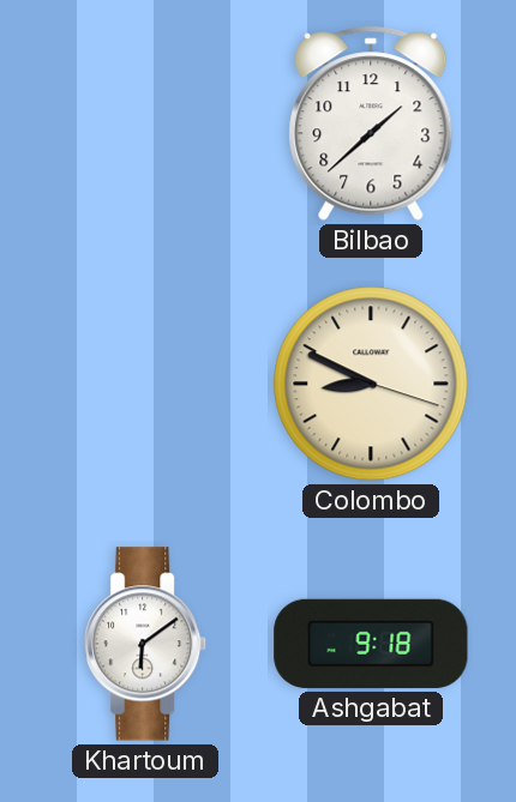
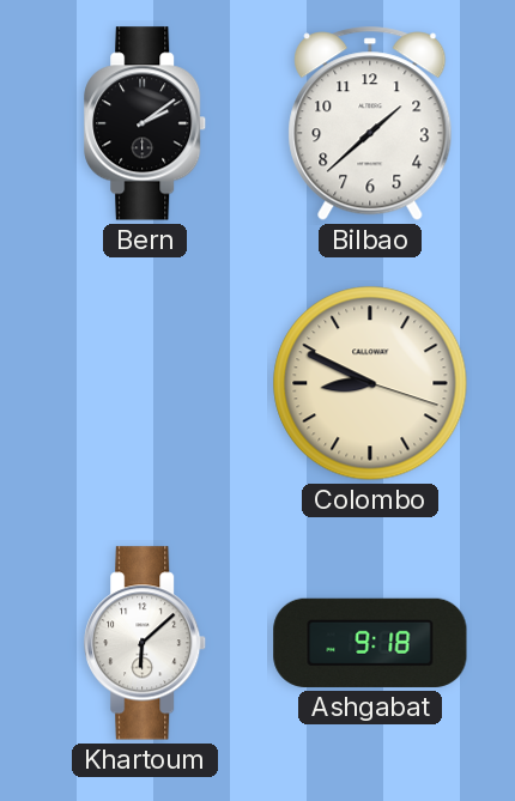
Bern: none -> 2:09 (146, 123)
Khartoum: 6:09 -> 6:08 (146, 643)
